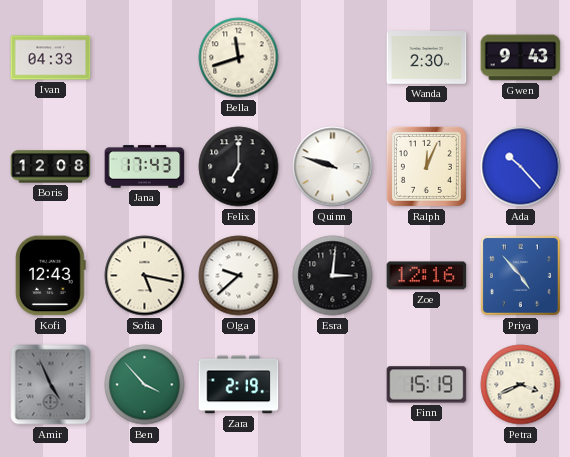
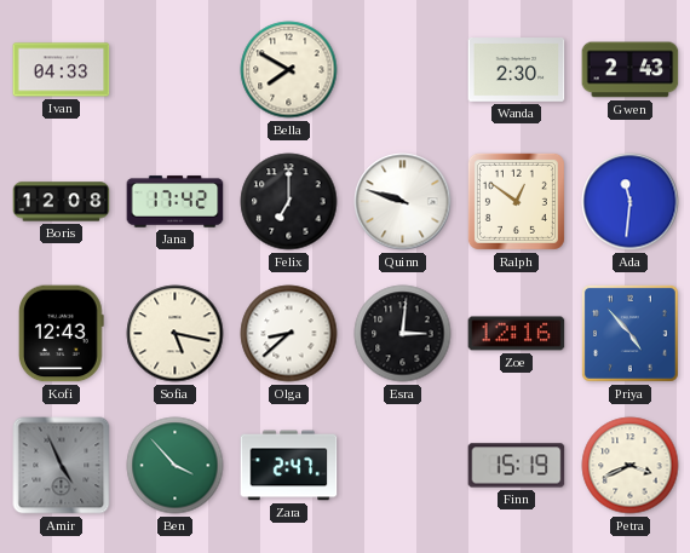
Bella: 11:42 -> 7:50 (289, 70)
Gwen: 9:43 -> 2:43 (631, 70)
Jana: 17:43 -> 17:42 (176, 202)
Ralph: 12:04 -> 12:51 (516, 201)
Ada: 10:23 -> 11:31 (631, 202)
Olga: 9:38 -> 8:38 (289, 334)
Zara: 2:19 -> 2:47 (289, 466)
